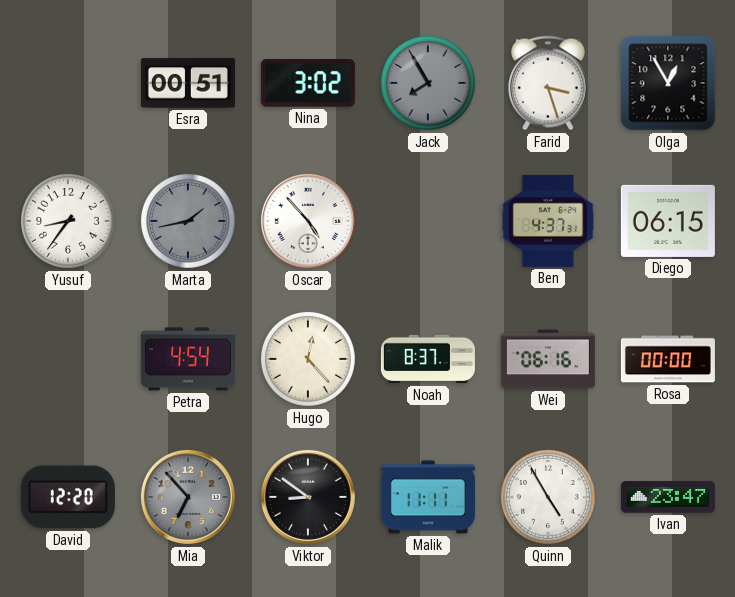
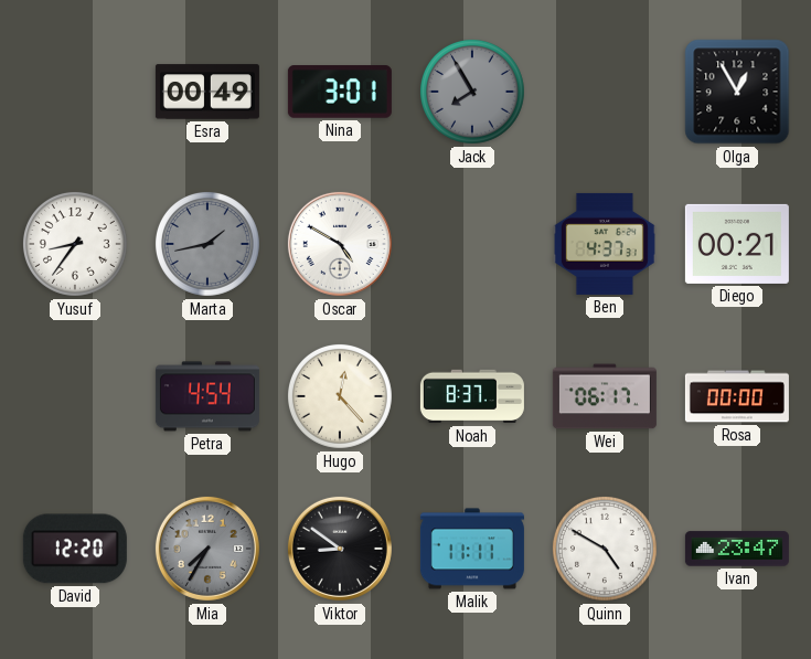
Esra: 00:51 -> 00:49 (207, 92)
Nina: 3:02 -> 3:01 (340, 92)
Farid: 3:27 -> none (548, 83)
Oscar: 4:53 -> 4:50 (340, 244)
Diego: 06:15 -> 00:21 (737, 244)
Wei: 06:16 -> 06:17 (605, 396)
Mia: 6:53 -> 7:35 (207, 549)
Quinn: 4:55 -> 4:50 (605, 549)
